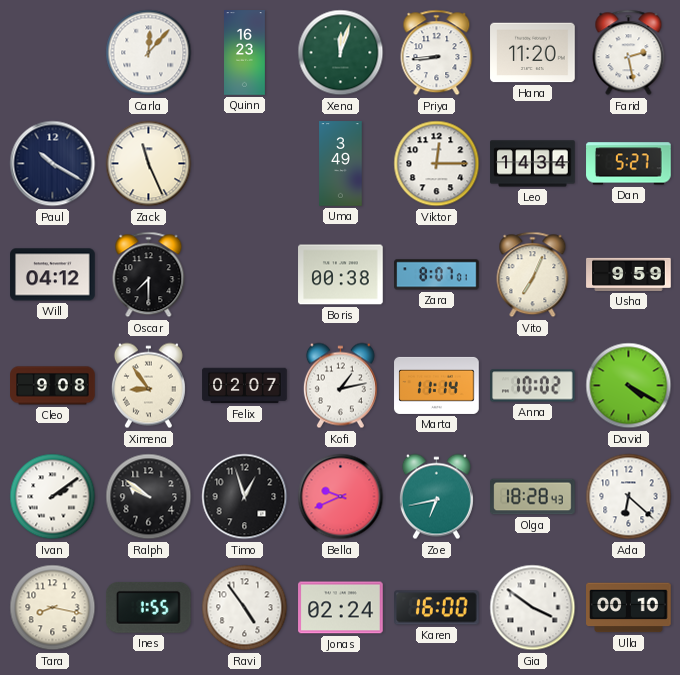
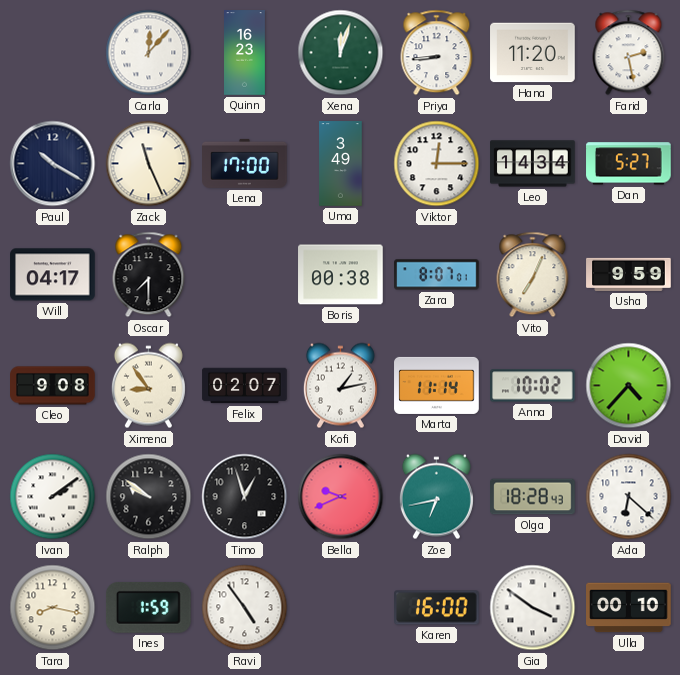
Lena: none -> 17:00 (245, 163)
Will: 04:12 -> 04:17 (53, 275)
David: 4:20 -> 4:37 (629, 386)
Ines: 1:55 -> 1:59 (148, 607)
Jonas: 02:24 -> none (341, 608)
